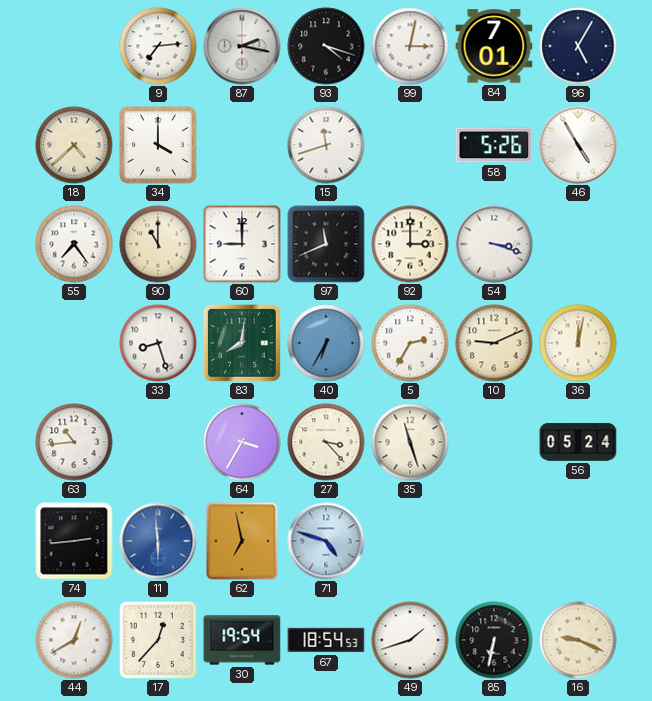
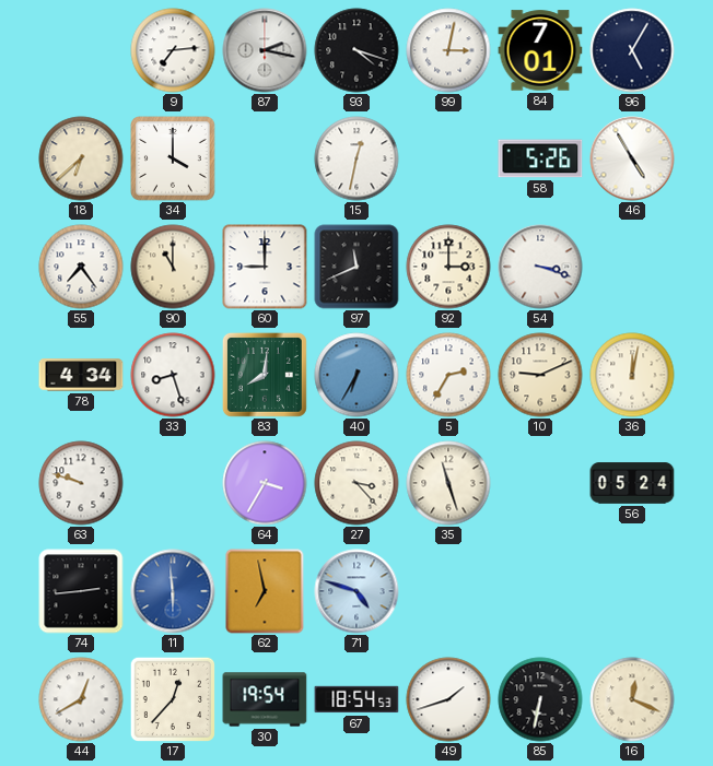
18: 4:38 -> 6:38 (81, 158)
15: 11:42 -> 12:32 (356, 158)
78: none -> 4:34 (81, 375)
63: 10:44 -> 9:48 (81, 483)
16: 9:19 -> 12:19 (632, 699)
